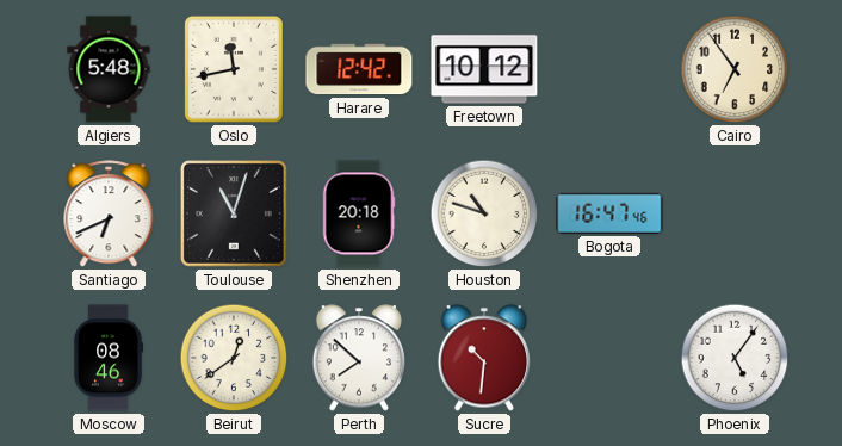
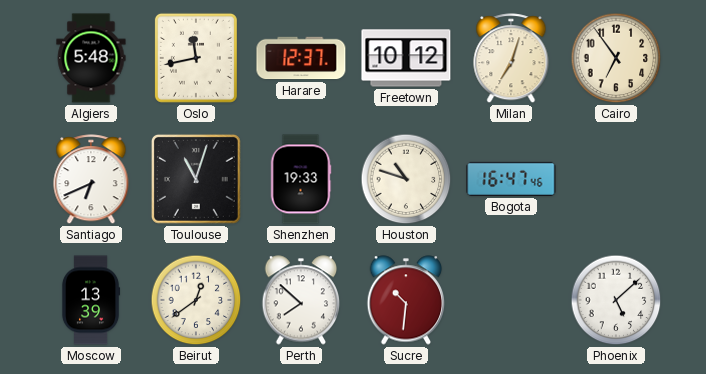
Harare: 12:42 -> 12:37 (301, 58)
Milan: none -> 7:03 (511, 59)
Shenzhen: 20:18 -> 19:33 (301, 179)
Moscow: 08:46 -> 13:39 (91, 300)
Phoenix: 5:06 -> 5:08 (616, 300)
